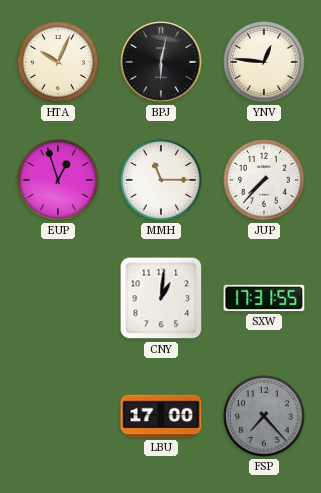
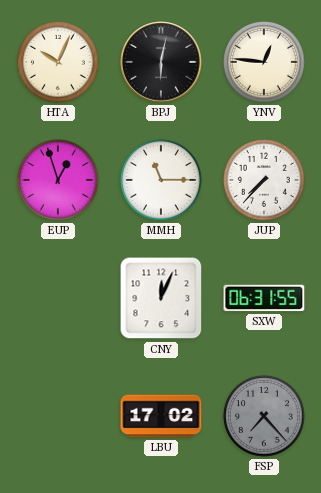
CNY: 1:01 -> 12:04 (161, 298)
SXW: 17:31 -> 06:31 (264, 298)
LBU: 17:00 -> 17:02 (161, 416)
